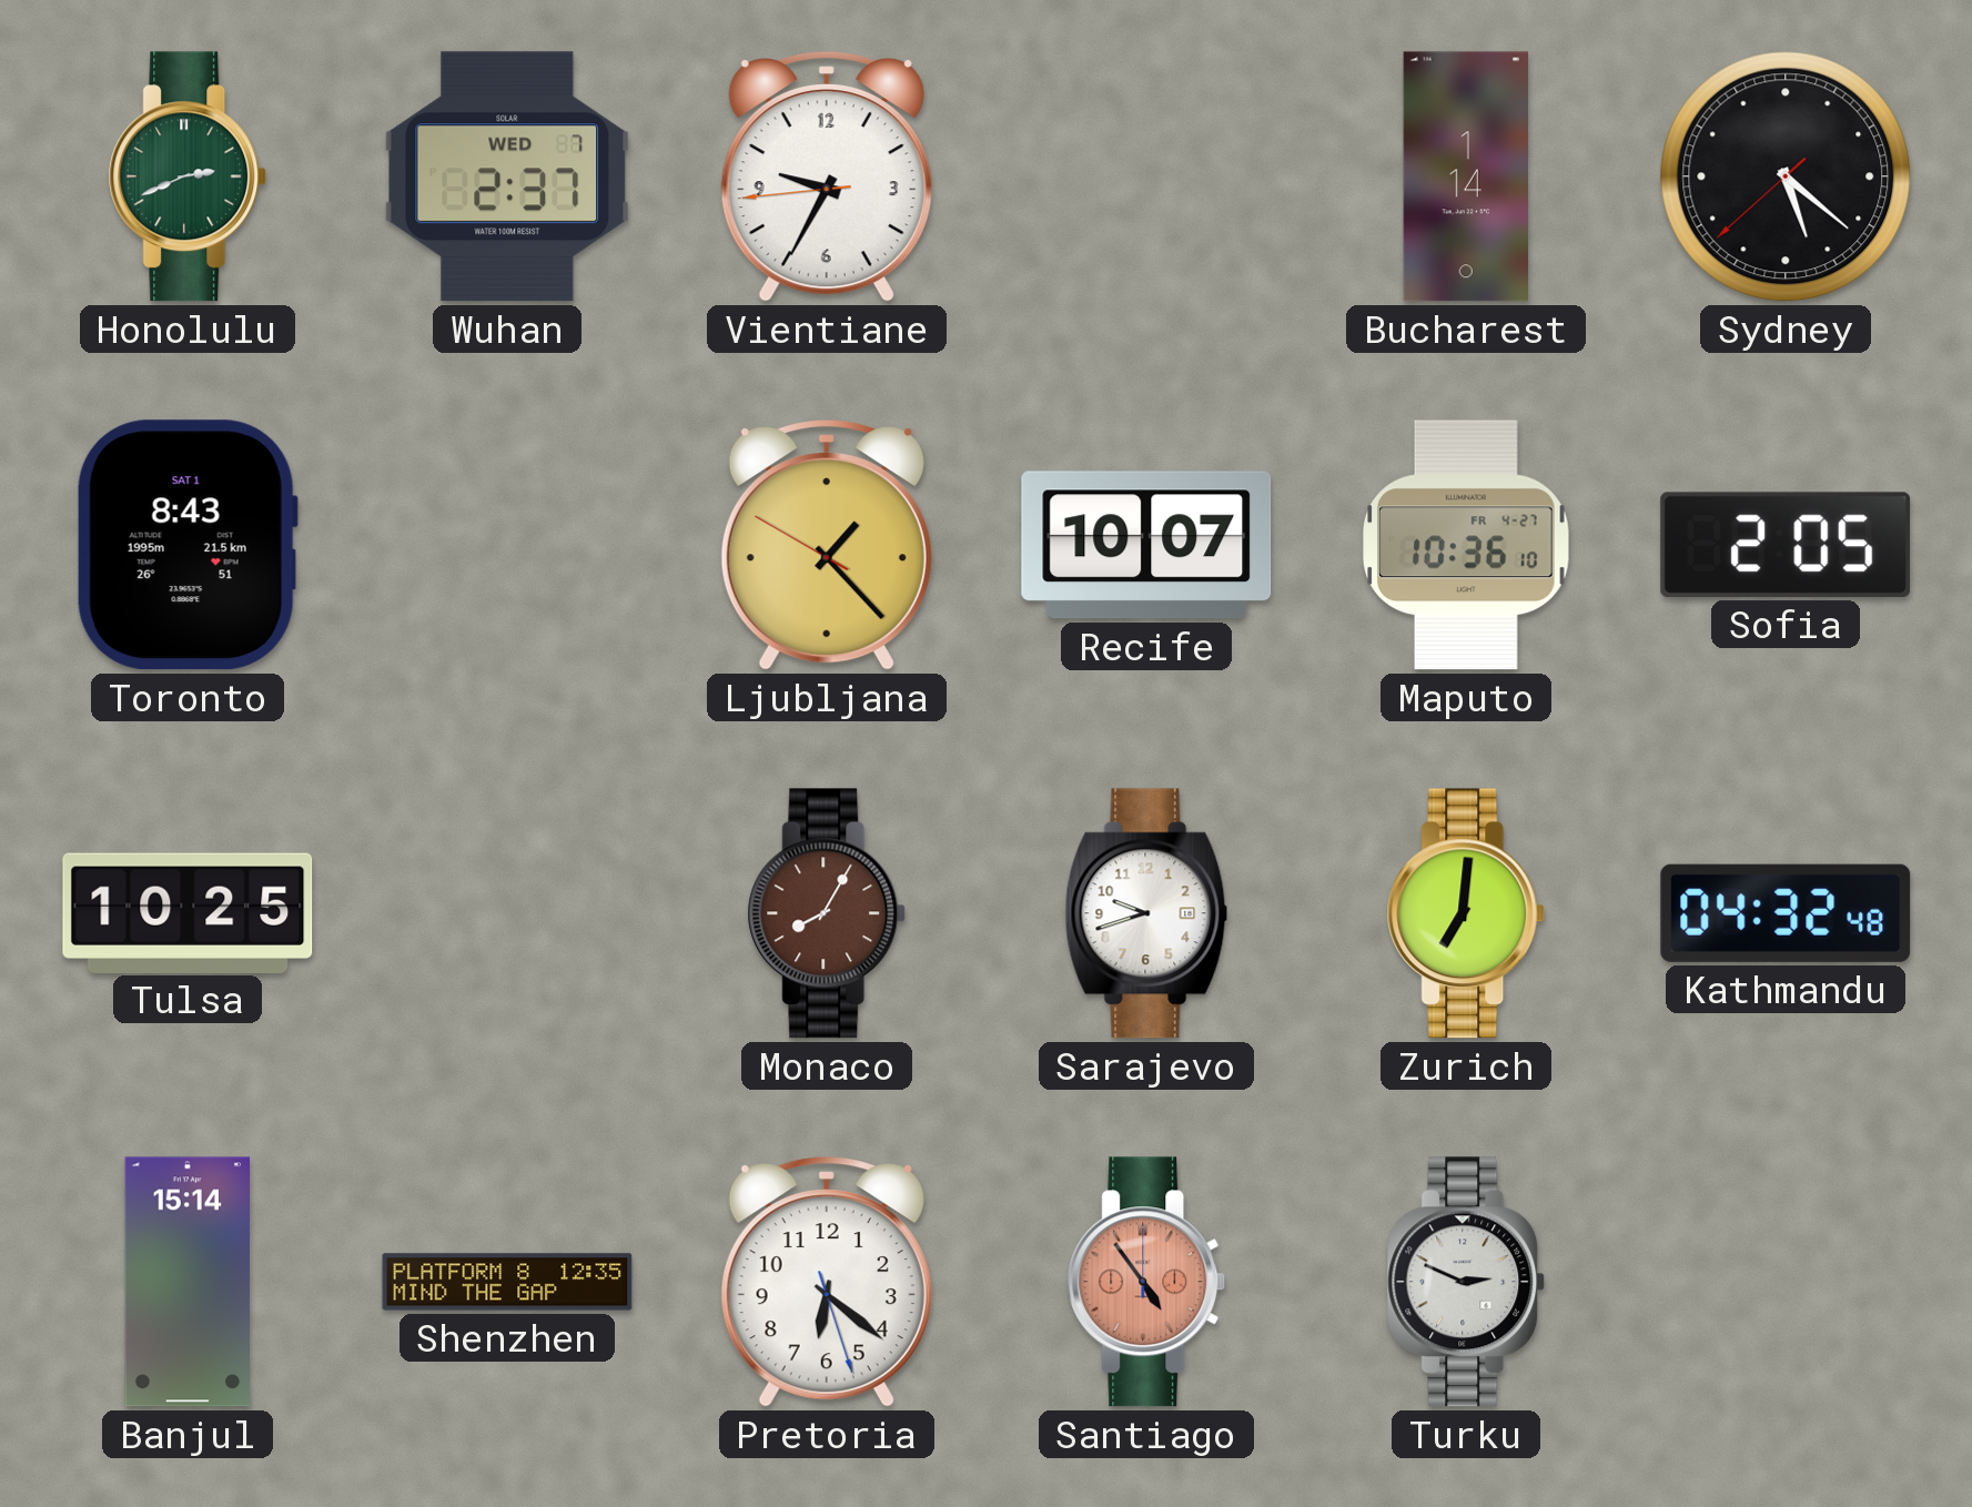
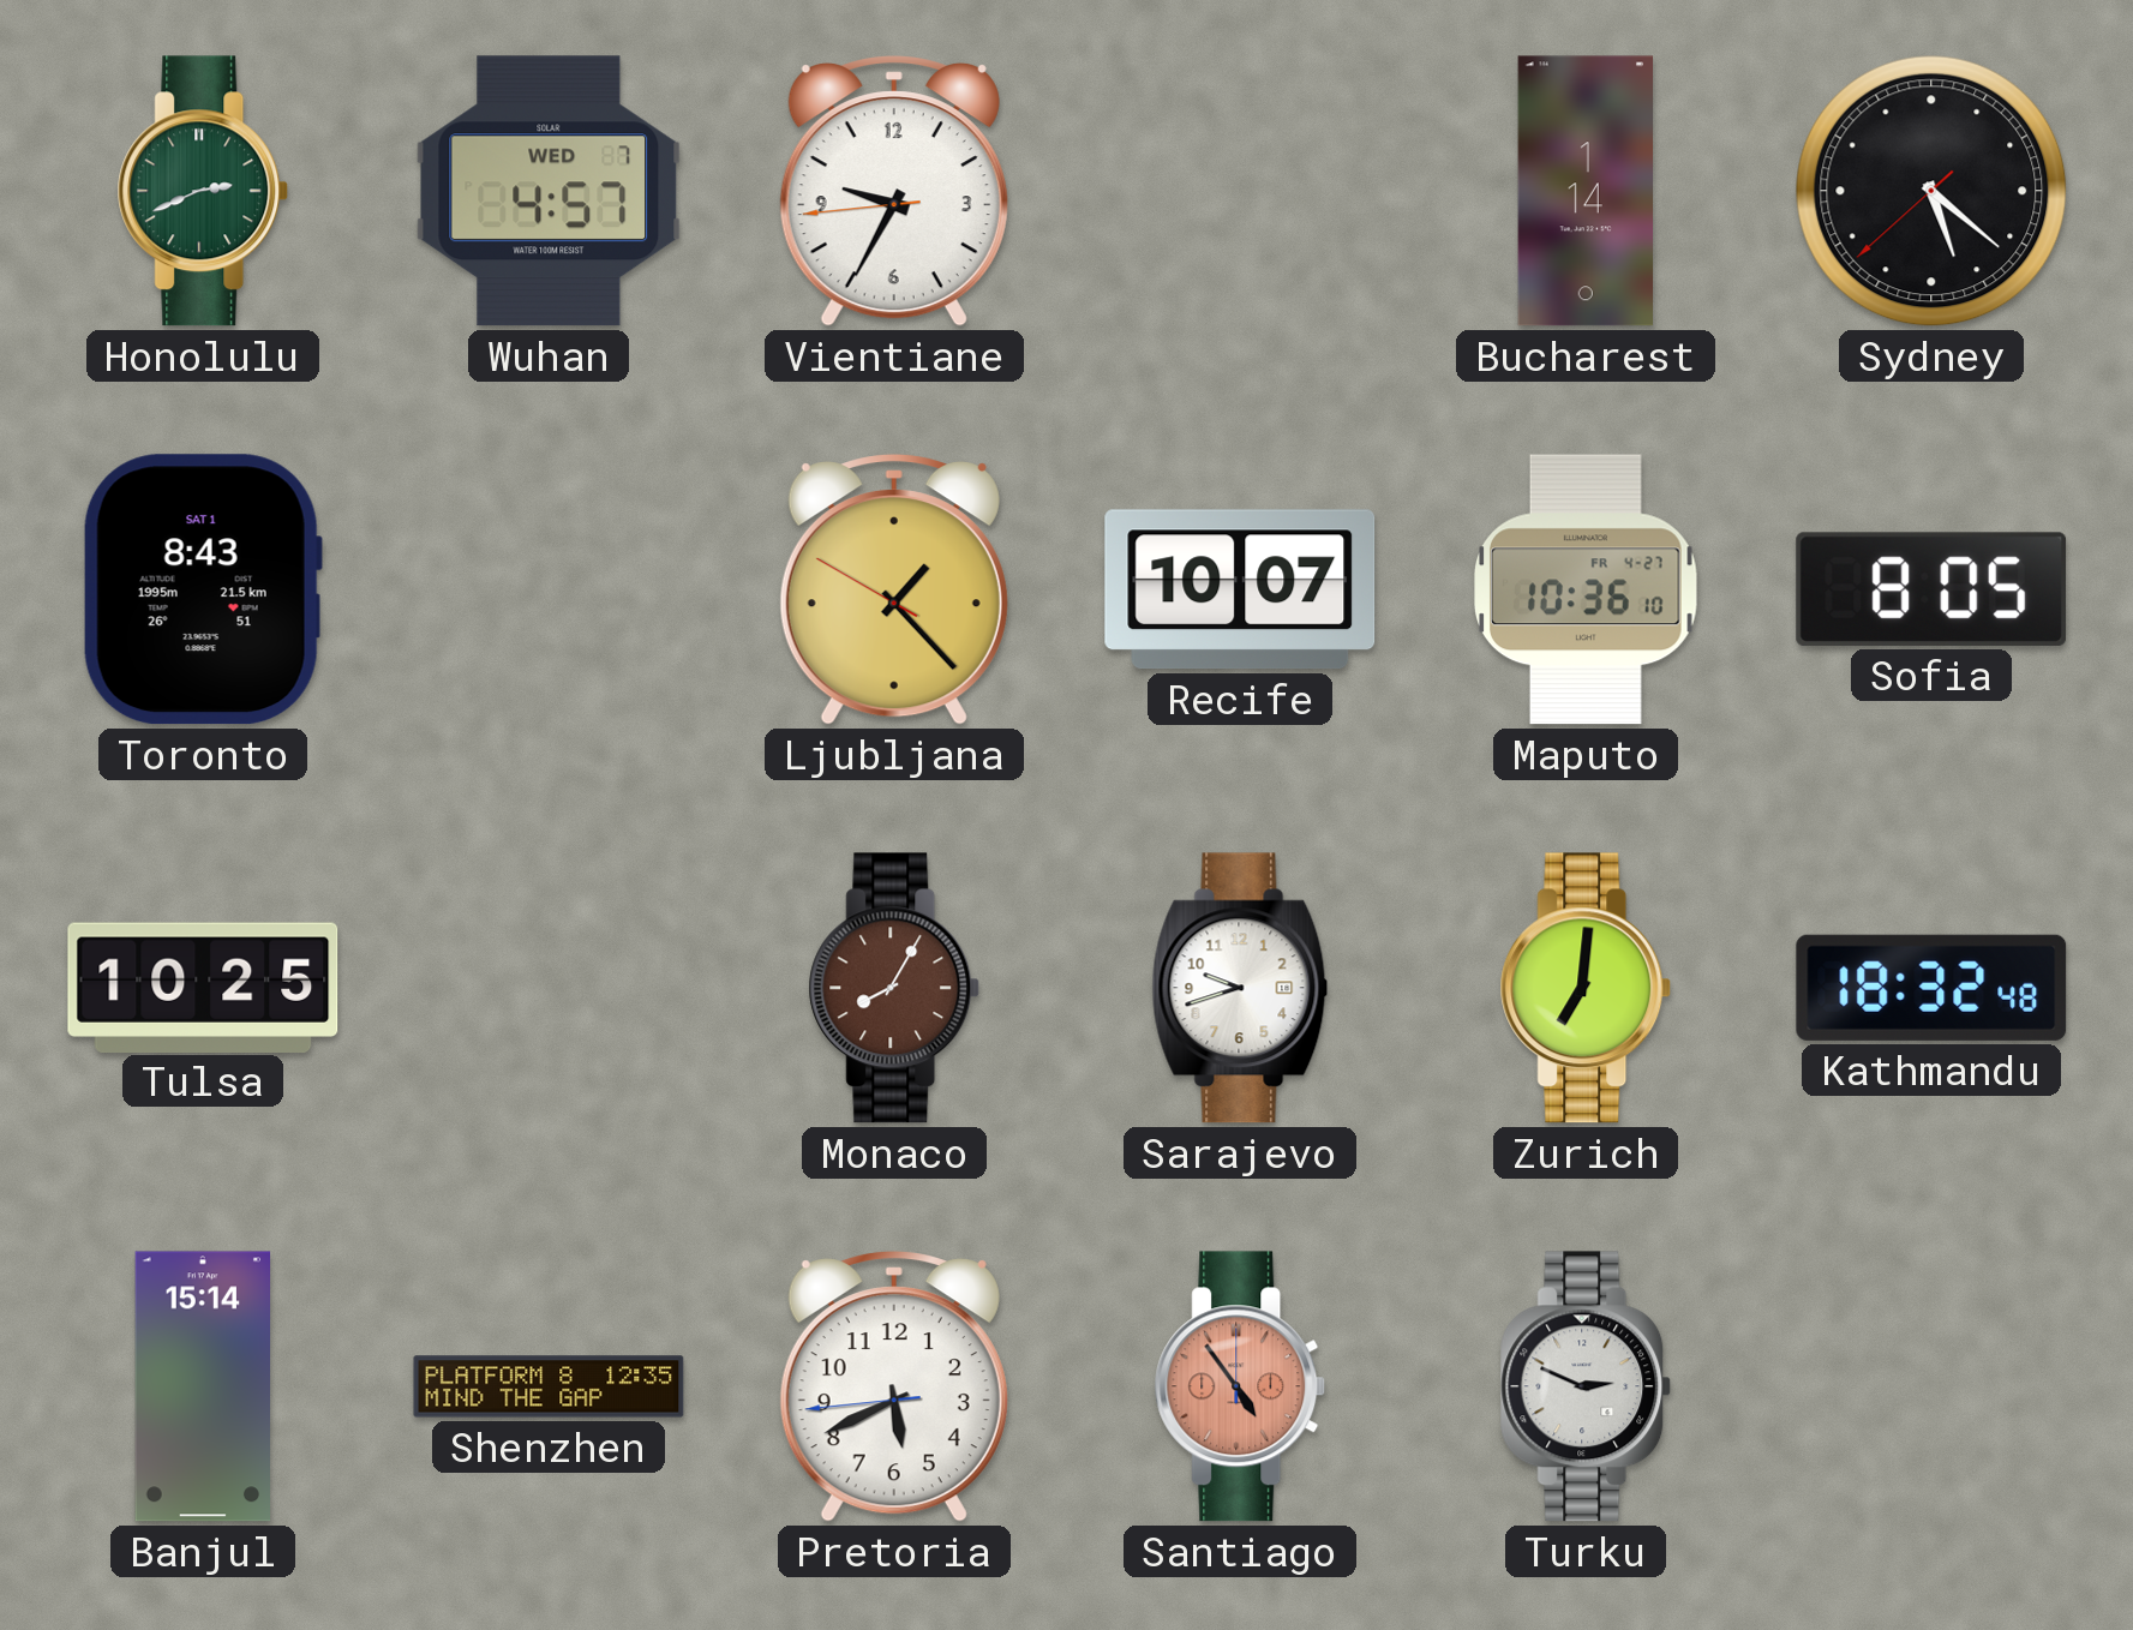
Wuhan: 2:37 -> 4:57 (549, 191)
Sofia: 2:05 -> 8:05 (1931, 589)
Kathmandu: 04:32 -> 18:32 (1931, 988)
Pretoria: 6:21 -> 5:40 (894, 1386)
